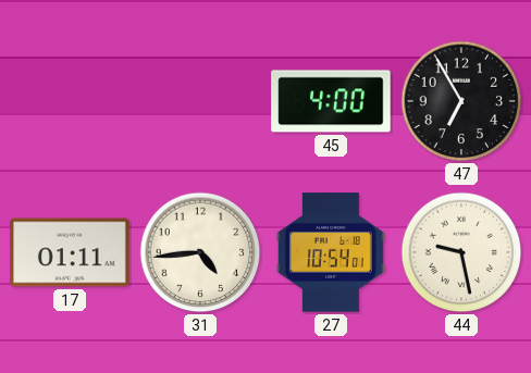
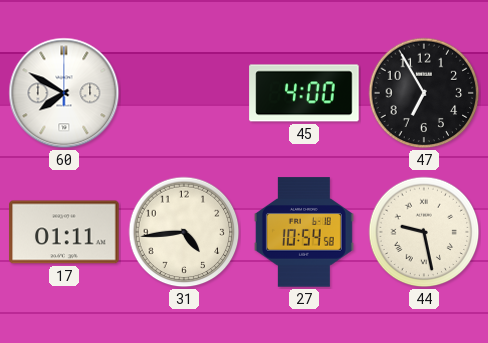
60: none -> 7:50 (64, 93)
27: 10:54:01 -> 10:54:58 (304, 232)
